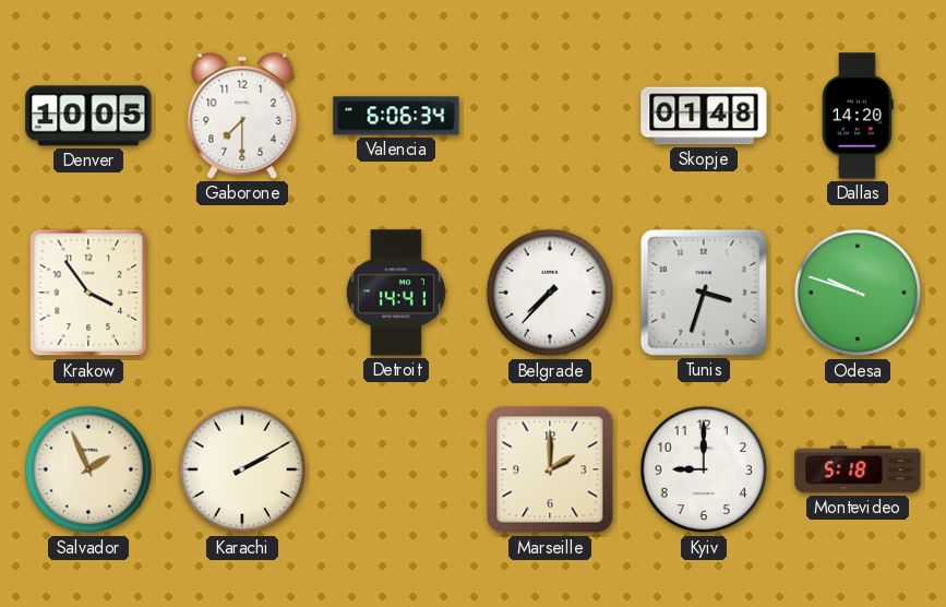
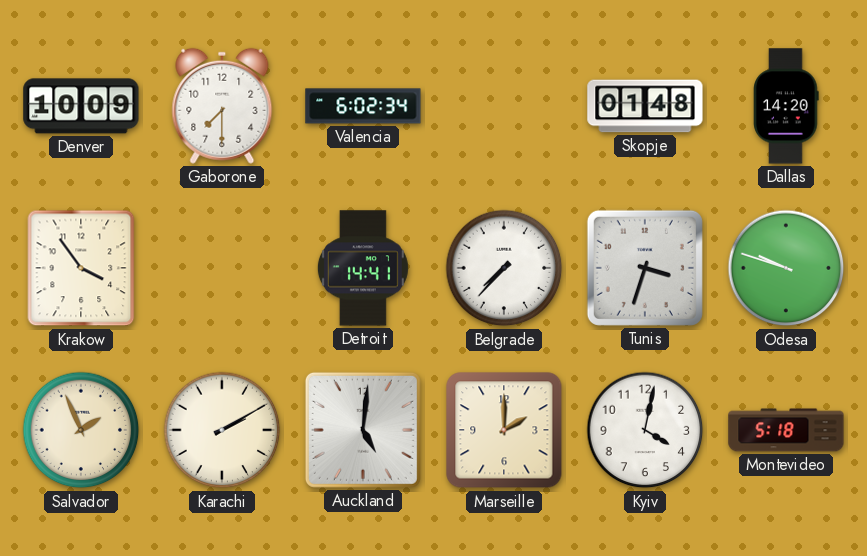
Denver: 10:05 -> 10:09 (81, 106)
Valencia: 6:06 -> 6:02 (363, 106)
Auckland: none -> 5:01 (363, 430)
Kyiv: 9:00 -> 4:02 (645, 430)
